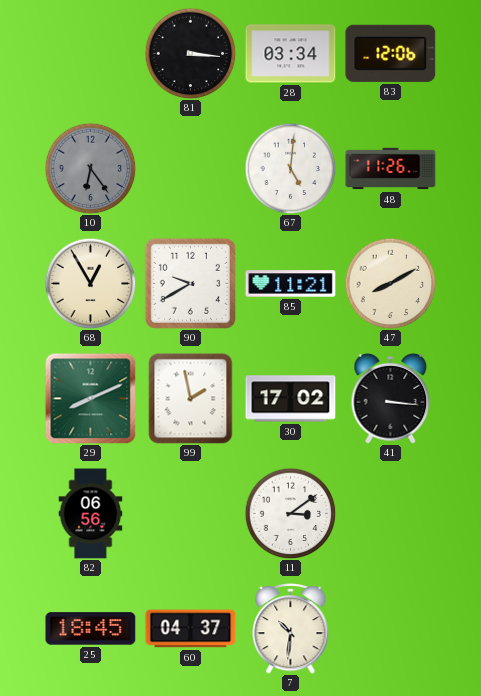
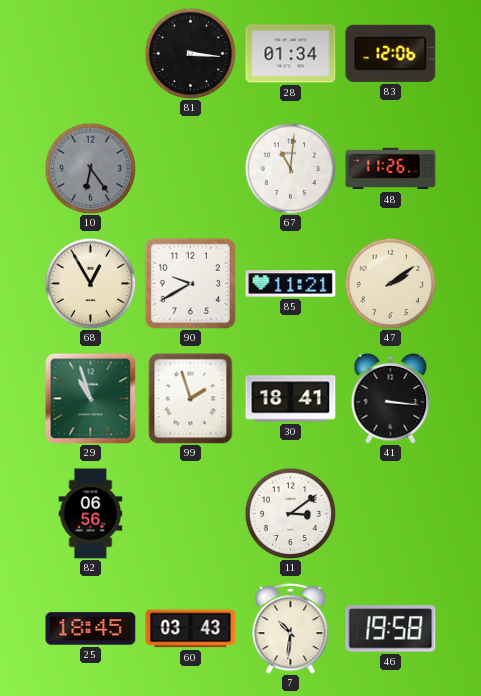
28: 03:34 -> 01:34 (291, 54)
67: 5:01 -> 11:01 (290, 168)
47: 8:10 -> 2:09 (390, 283)
29: 8:11 -> 10:57 (90, 398)
99: 1:58 -> 1:57 (191, 399)
30: 17:02 -> 18:41 (291, 399)
60: 04:37 -> 03:43 (191, 629)
46: none -> 19:58 (391, 629)
